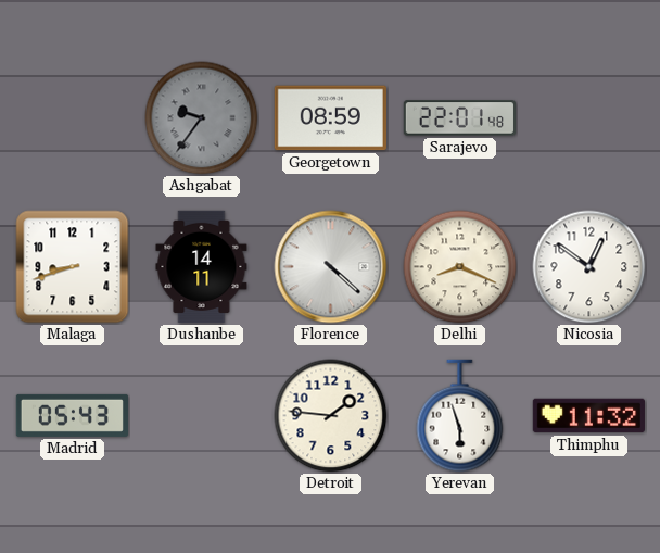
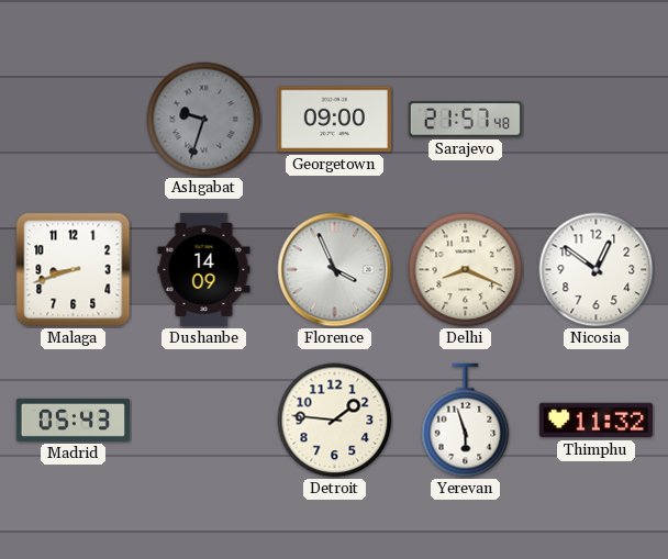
Ashgabat: 9:36 -> 9:33 (204, 120)
Georgetown: 08:59 -> 09:00 (334, 120)
Sarajevo: 22:01 -> 21:57 (465, 120)
Dushanbe: 14:11 -> 14:09 (204, 269)
Florence: 4:22 -> 3:56 (335, 270)
